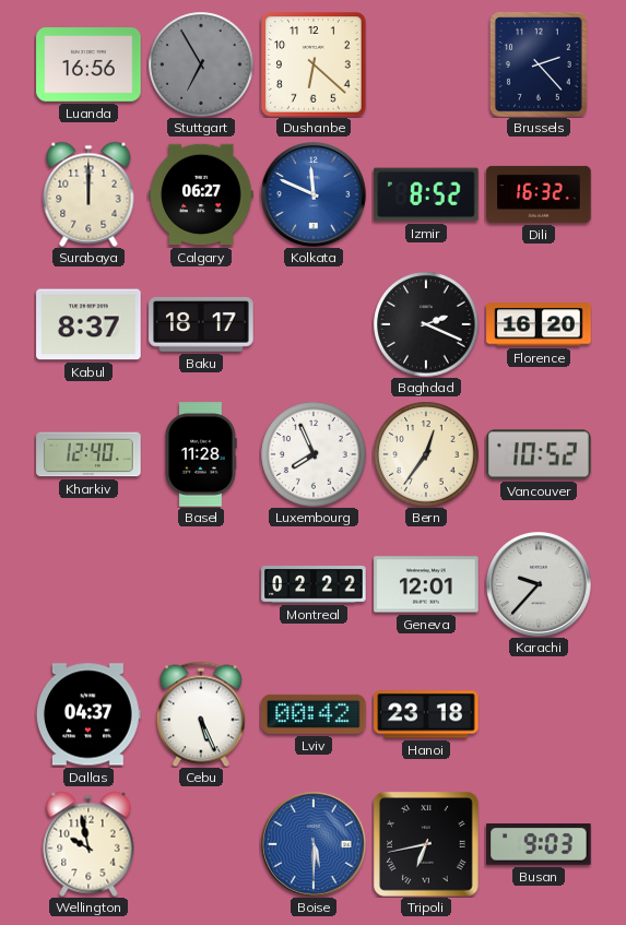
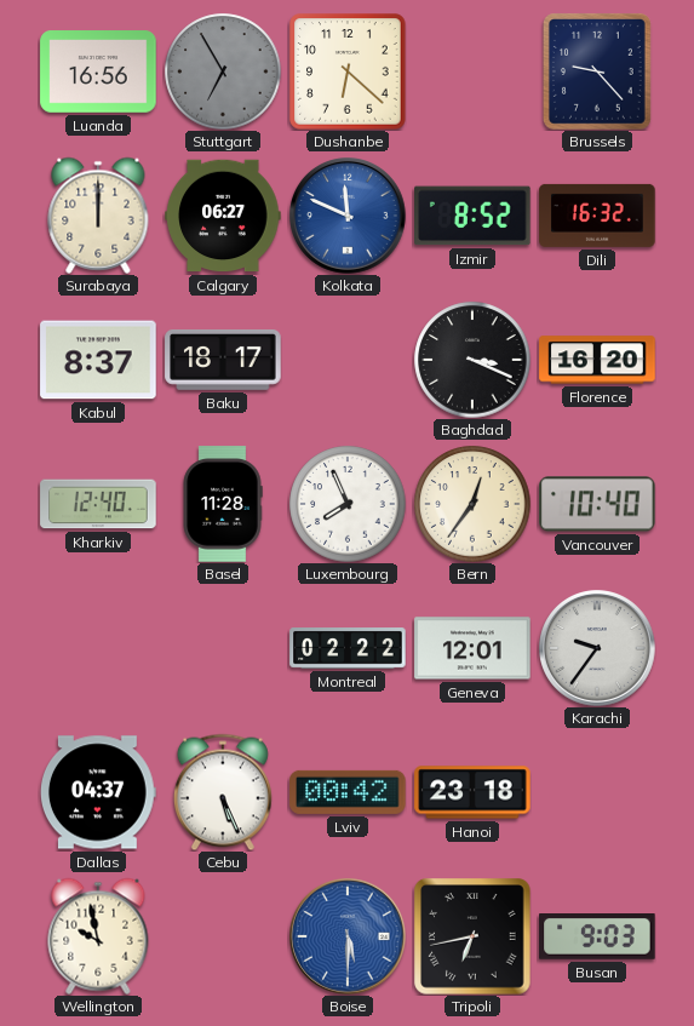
Brussels: 2:23 -> 9:23 (598, 73)
Baghdad: 2:19 -> 3:19 (472, 360)
Vancouver: 10:52 -> 10:40 (597, 504)
Karachi: 9:37 -> 9:36 (598, 649)
